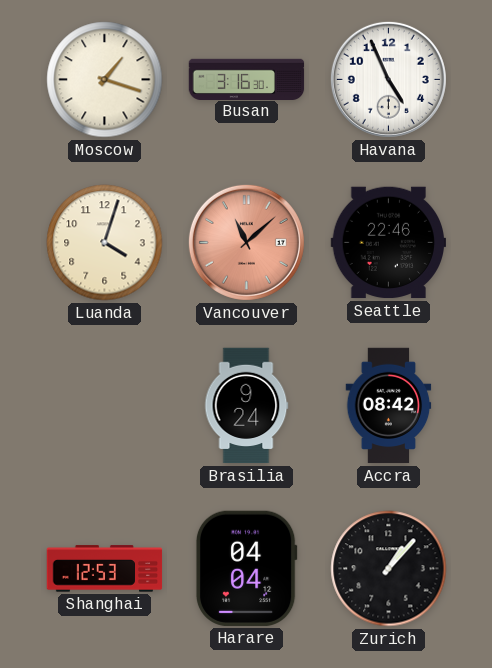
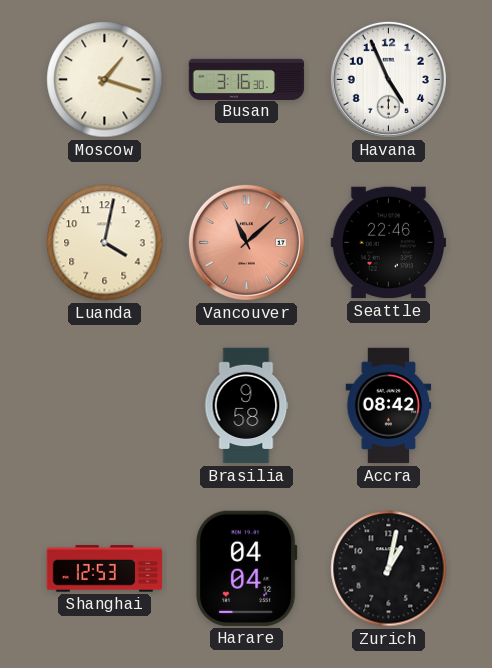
Luanda: 4:03 -> 4:02 (105, 243)
Brasilia: 9:24 -> 9:58 (247, 406)
Zurich: 1:07 -> 1:02 (389, 569)
